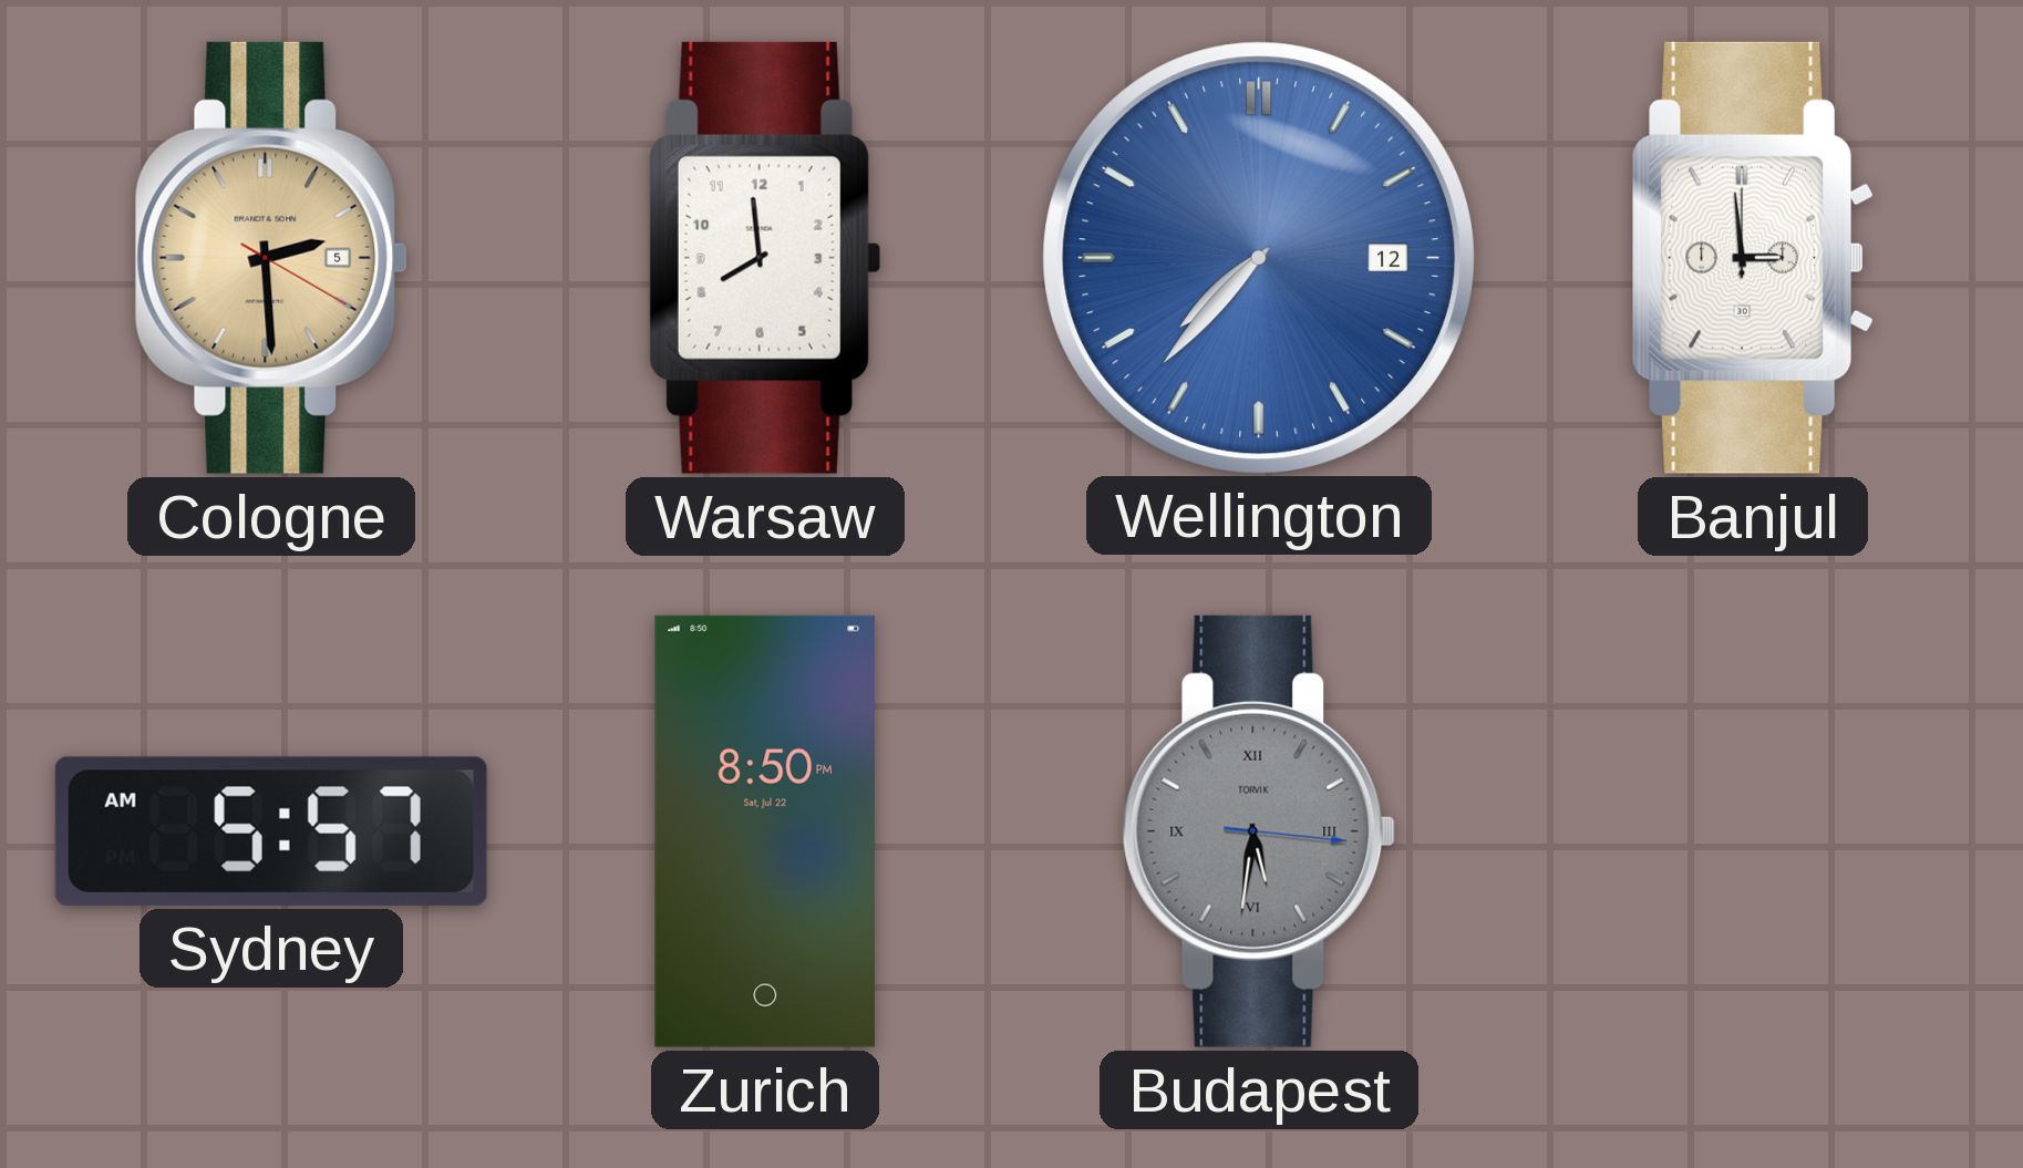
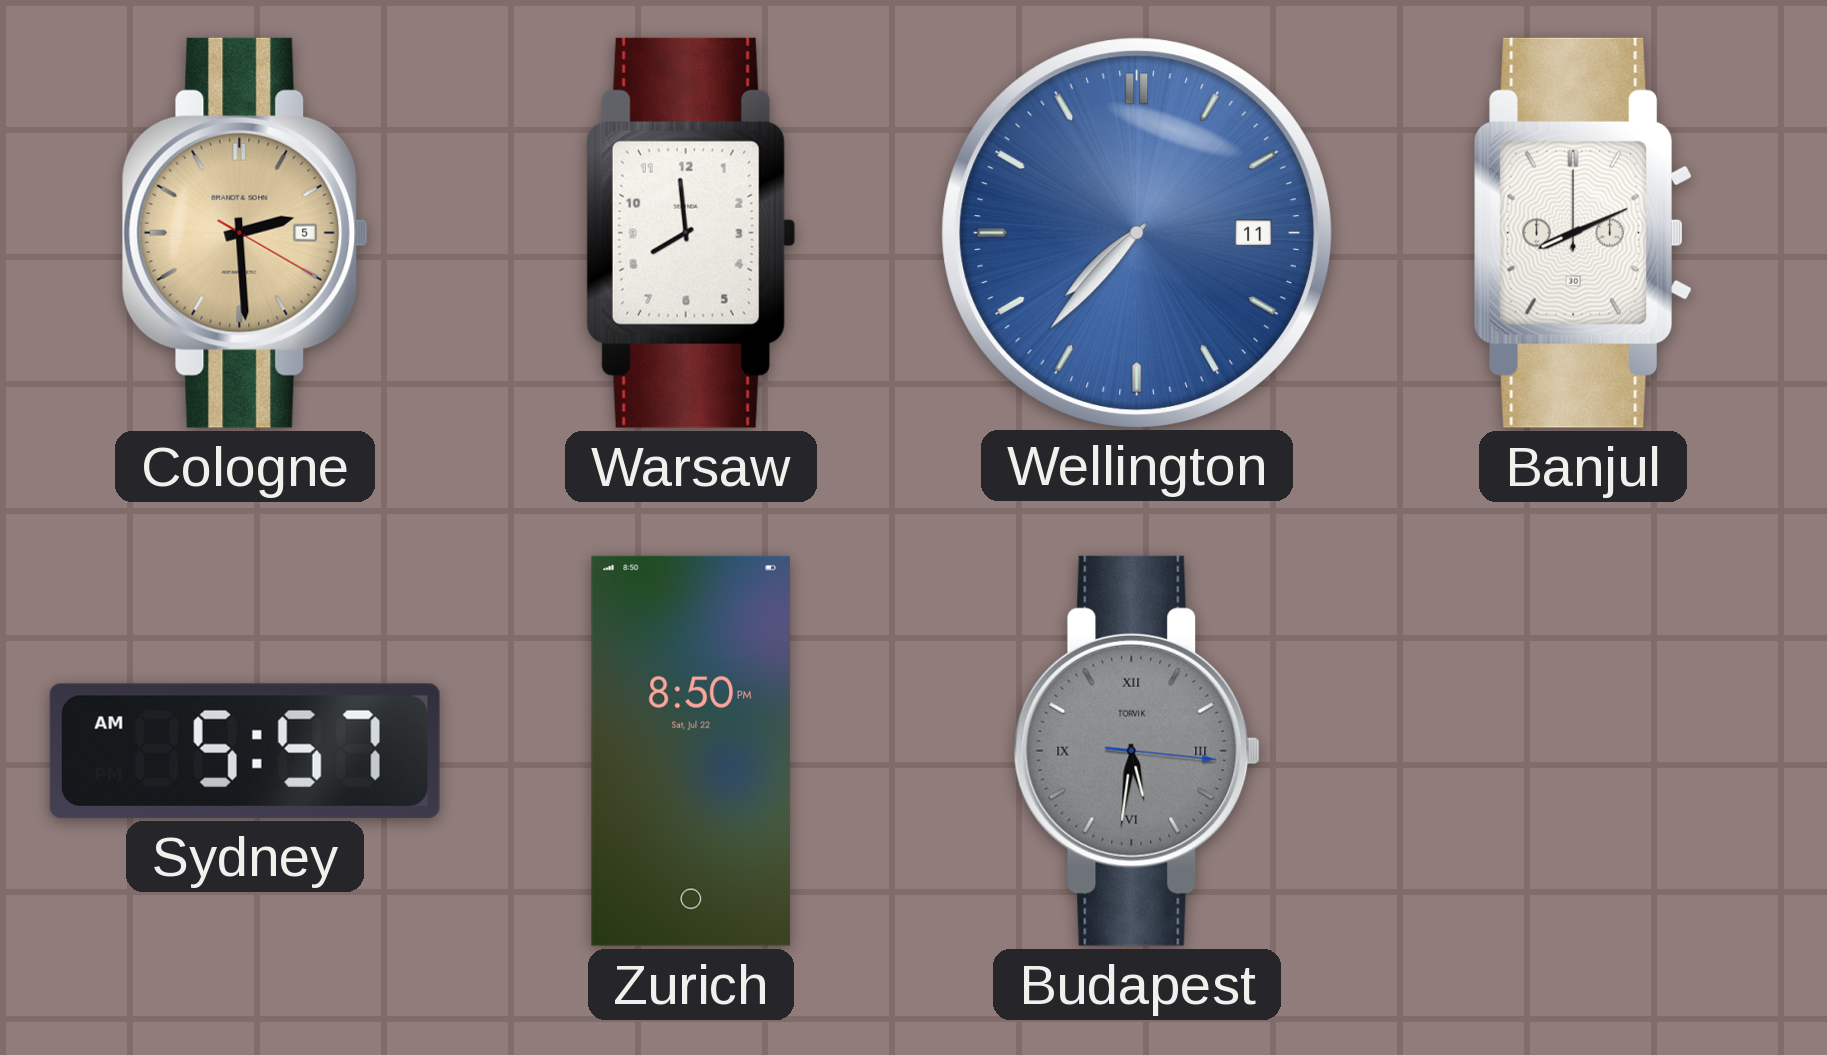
Wellington date: 12 -> 11 (1136, 232)
Banjul: 2:59 -> 8:11 (1583, 233)
